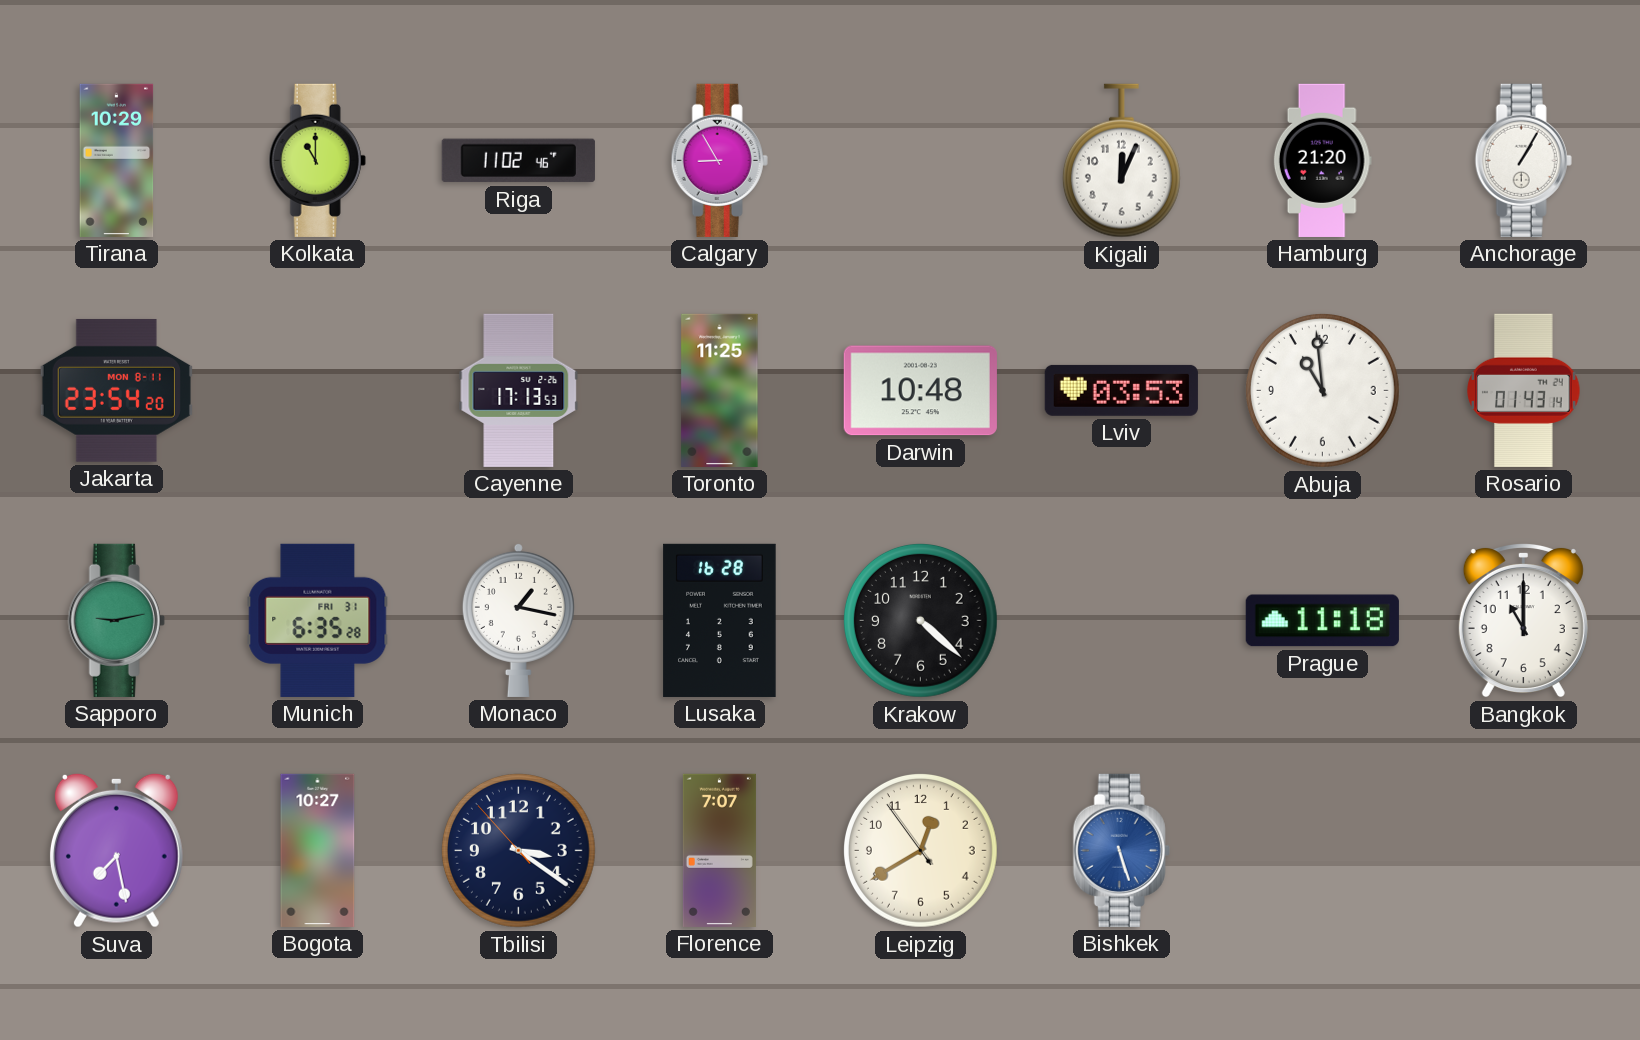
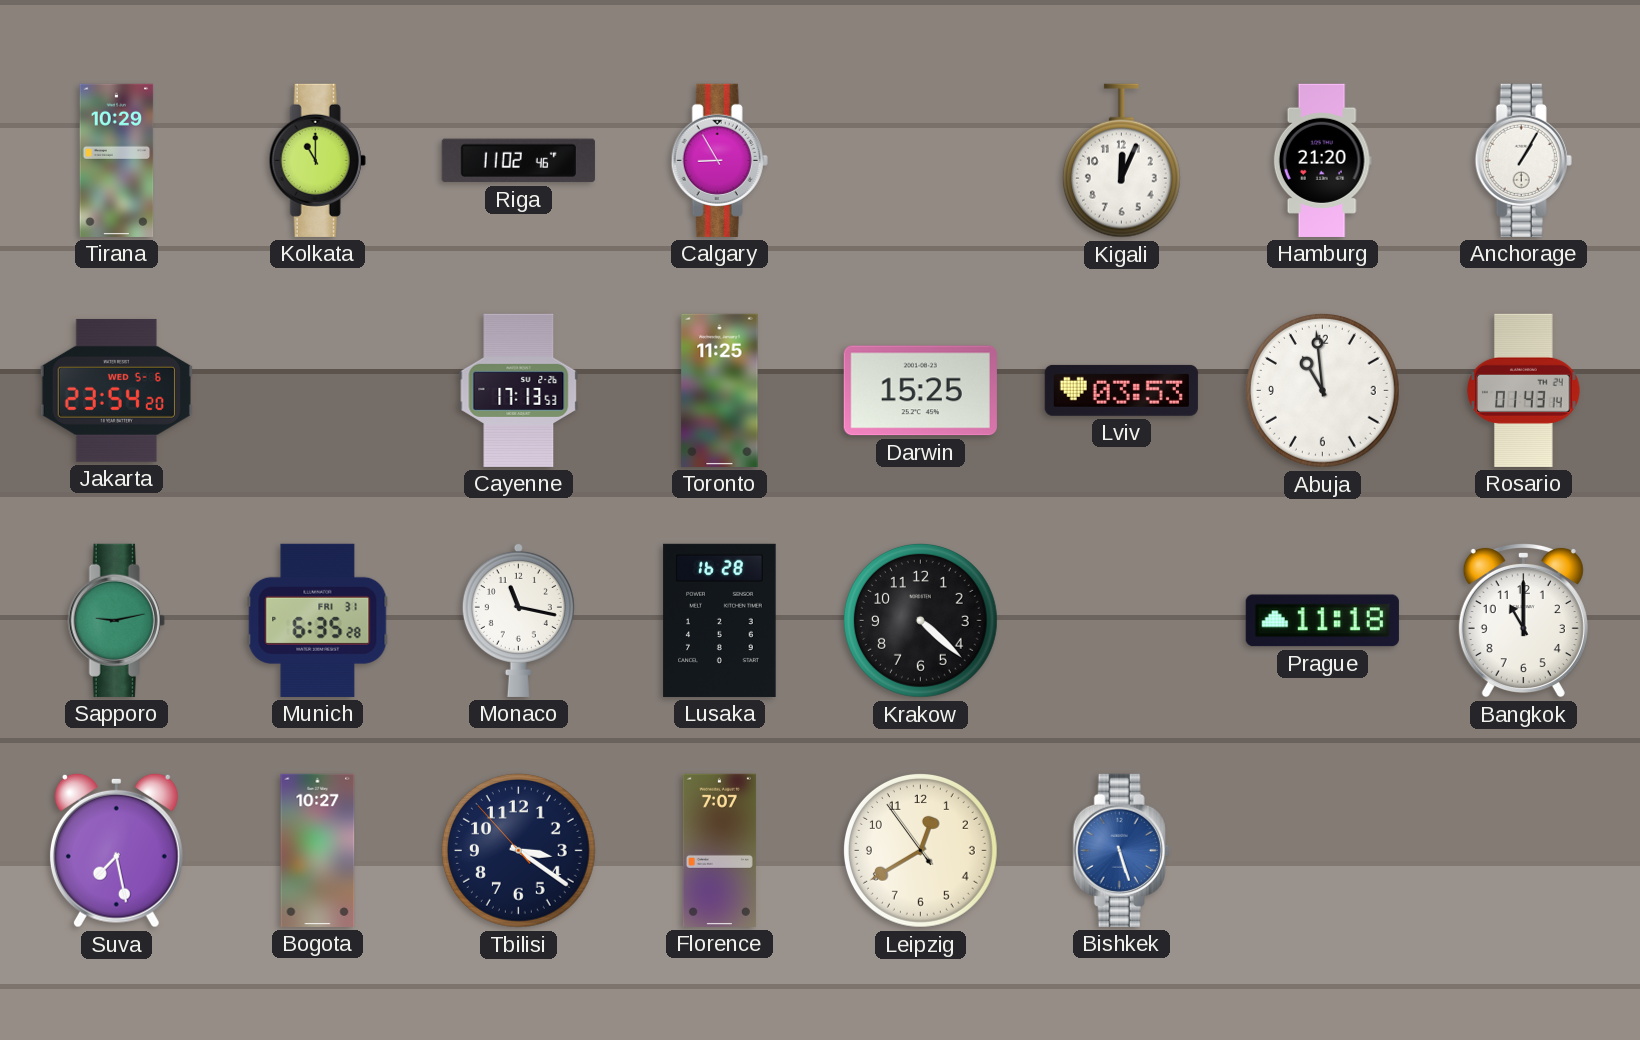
Jakarta date: MON 8-11 -> WED 5-6 (116, 390)
Darwin: 10:48 -> 15:25 (920, 391)
Monaco: 1:17 -> 11:17 (518, 620)
